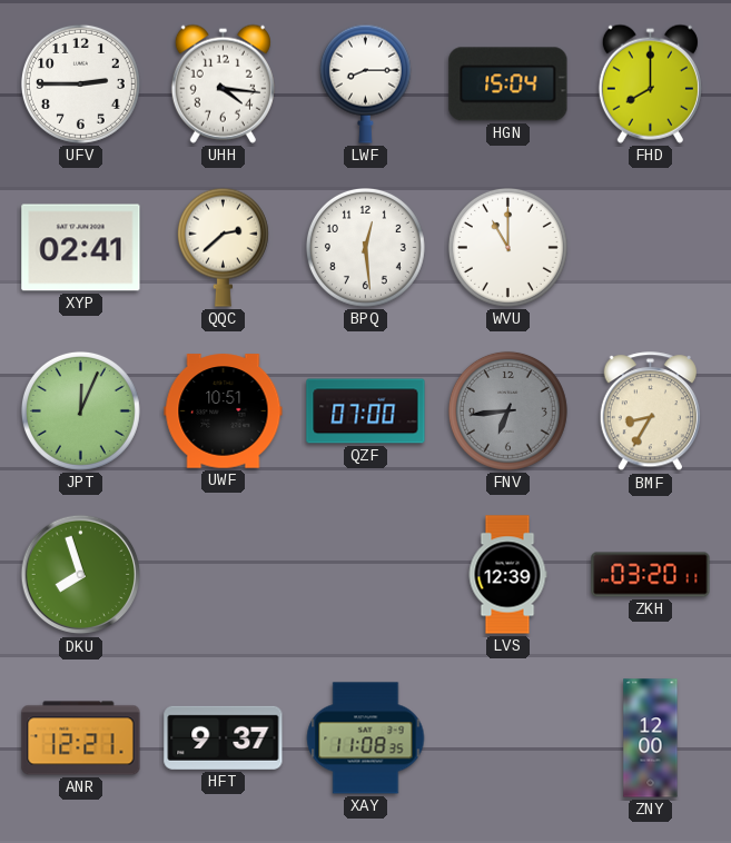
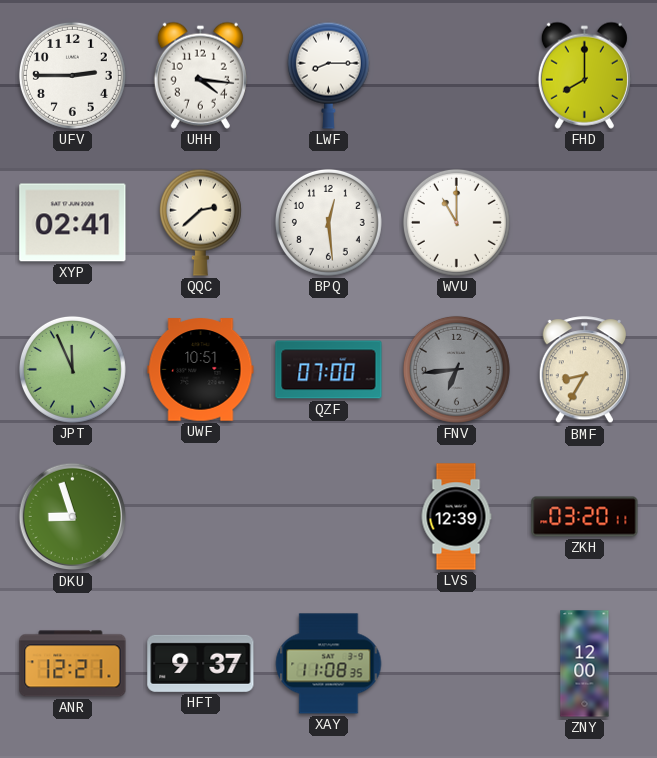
HGN: 15:04 -> none (508, 85)
JPT: 12:04 -> 11:56 (72, 369)
DKU: 7:57 -> 8:57 (73, 517)
